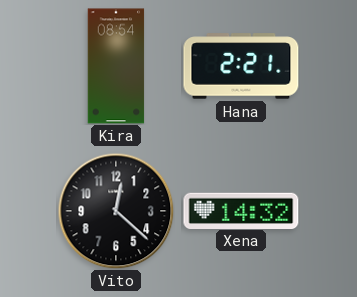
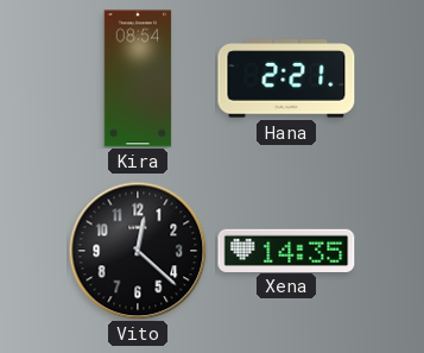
Xena: 14:32 -> 14:35 (286, 250)
